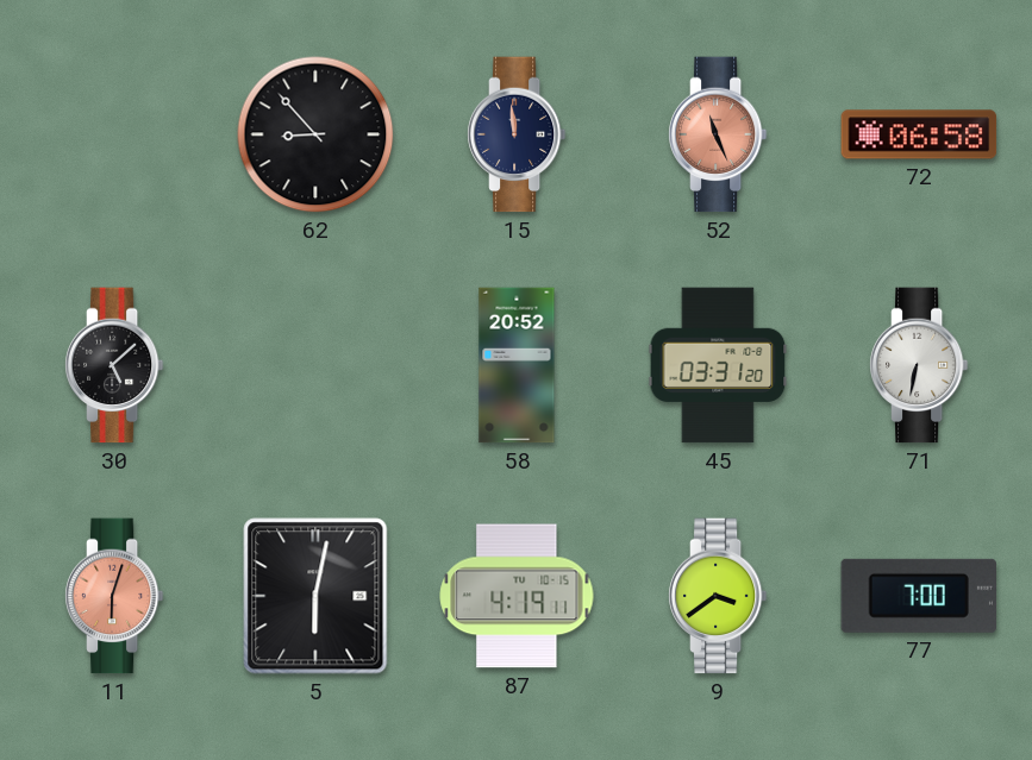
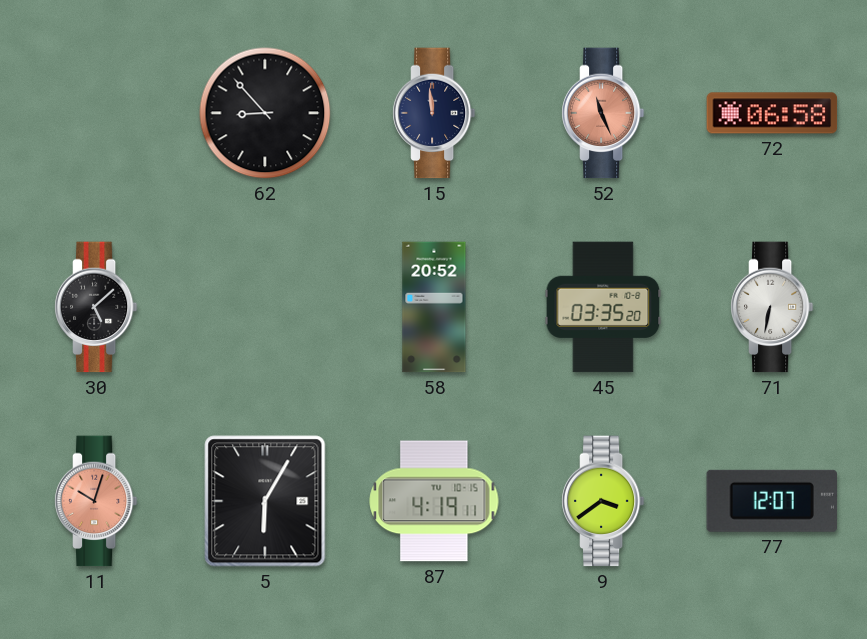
45: 03:31 -> 03:35 (603, 307)
11: 6:03 -> 10:03 (96, 501)
5: 6:02 -> 6:05 (265, 501)
77: 7:00 -> 12:07 (771, 501)
